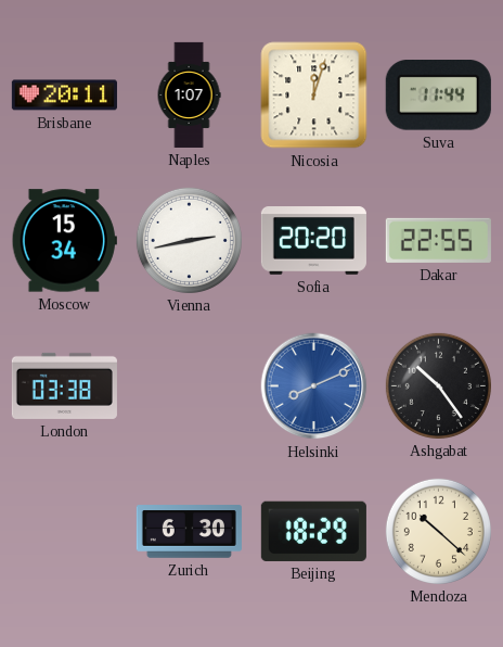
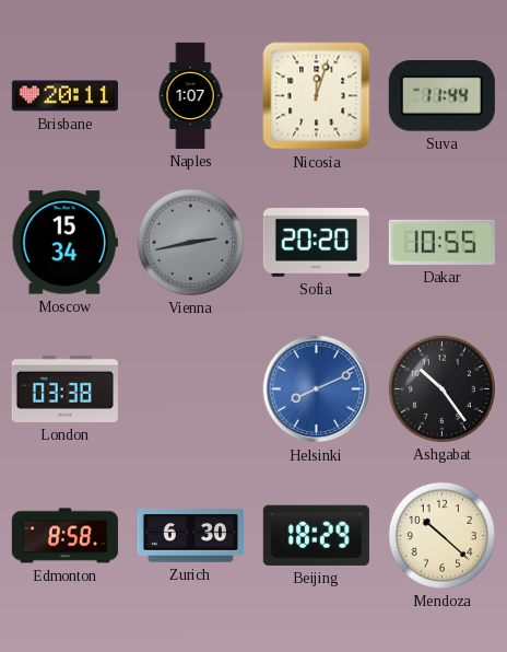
Vienna dial: white -> grey (190, 242)
Dakar: 22:55 -> 10:55 (441, 242)
Edmonton: none -> 8:58 (64, 536)
